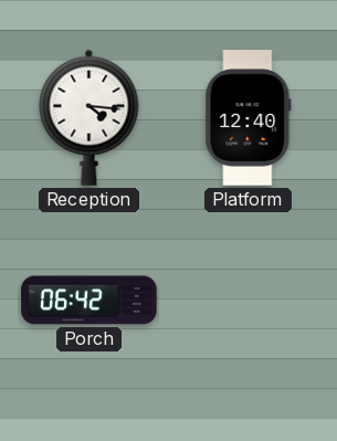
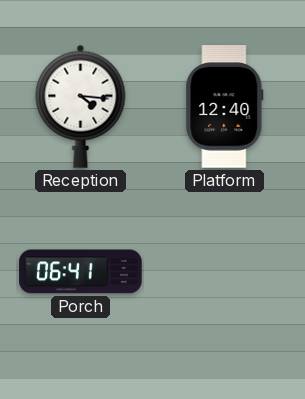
Porch: 06:42 -> 06:41 (81, 272)
